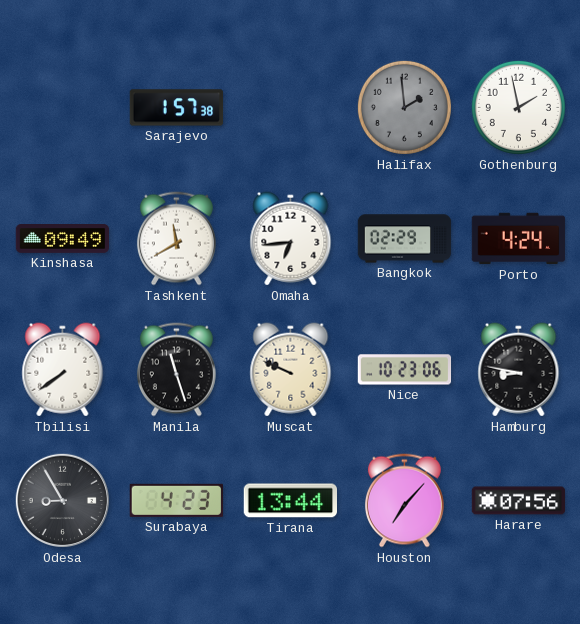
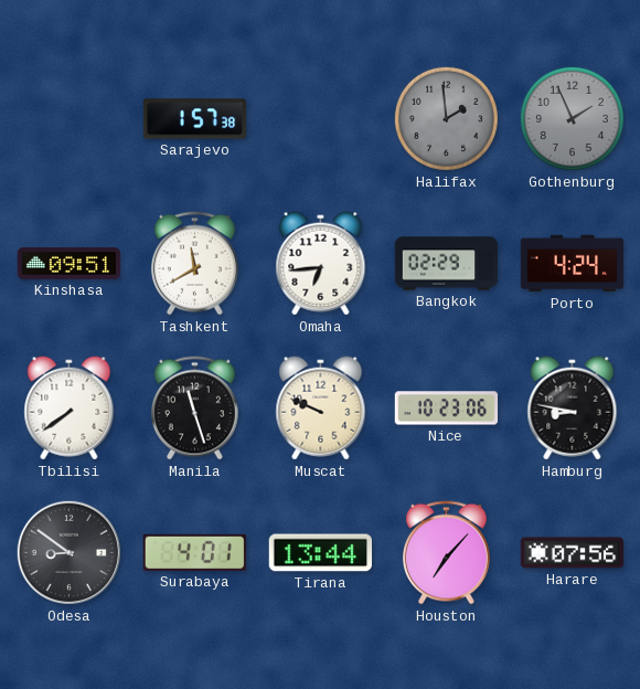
Gothenburg: 1:58 -> 1:56 (572, 118)
Gothenburg dial: white -> grey (572, 118)
Kinshasa: 09:49 -> 09:51 (70, 264)
Odesa: 8:55 -> 8:51 (68, 552)
Surabaya: 4:23 -> 4:01 (194, 552)
